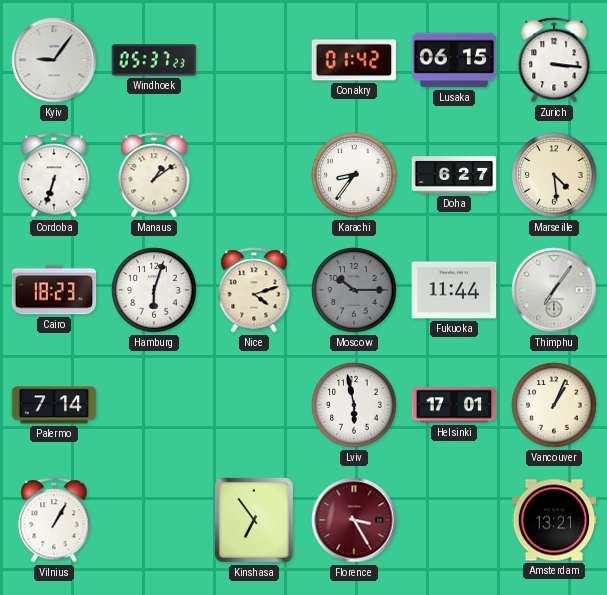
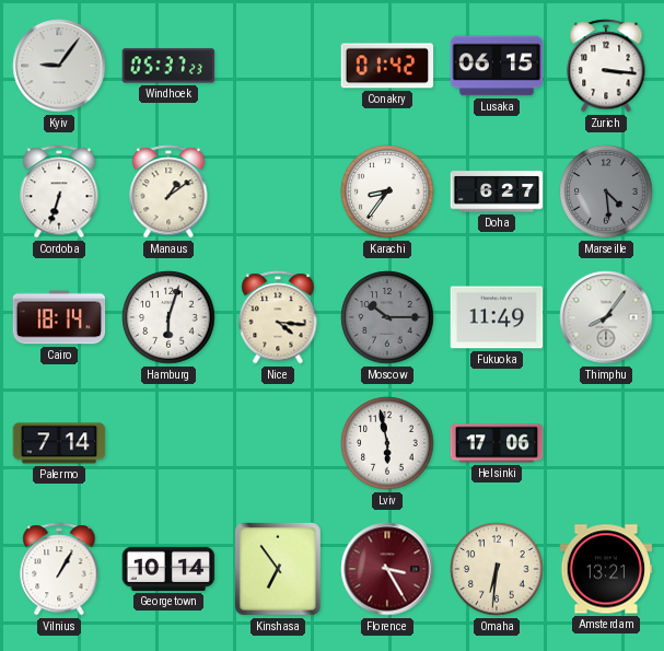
Marseille dial: cream -> grey (606, 191)
Cairo: 18:23 -> 18:14 (59, 317)
Nice: 4:12 -> 4:16 (278, 317)
Fukuoka: 11:44 -> 11:49 (497, 317)
Thimphu: 7:06 -> 8:06 (606, 317)
Helsinki: 17:01 -> 17:06 (497, 443)
Vancouver: 1:04 -> none (554, 405)
Georgetown: none -> 10:14 (168, 569)
Omaha: none -> 6:31 (497, 569)
